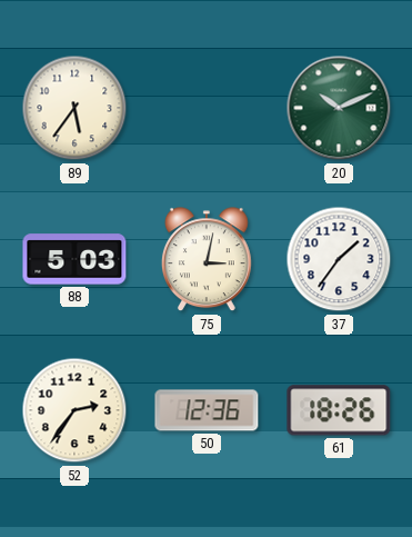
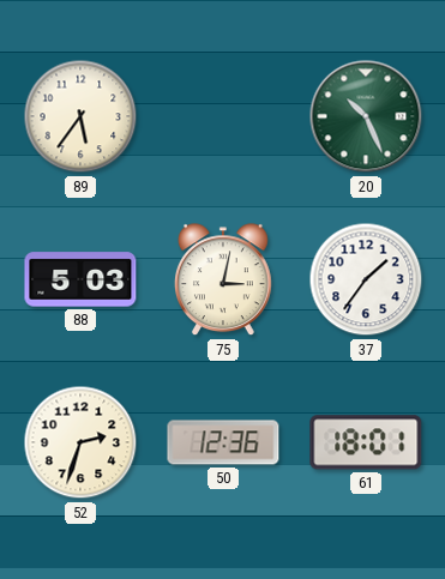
20: 10:11 -> 10:26 (366, 116)
52: 2:36 -> 2:33 (80, 442)
61: 18:26 -> 18:01 (366, 442)
